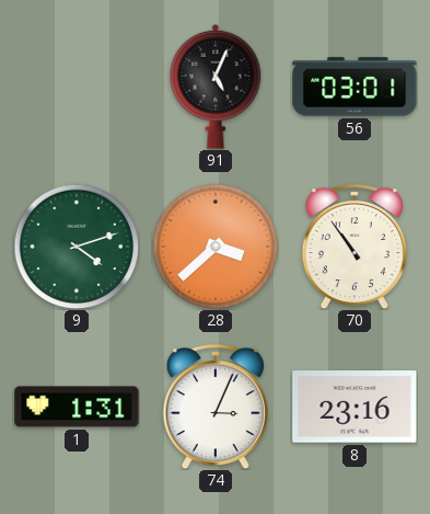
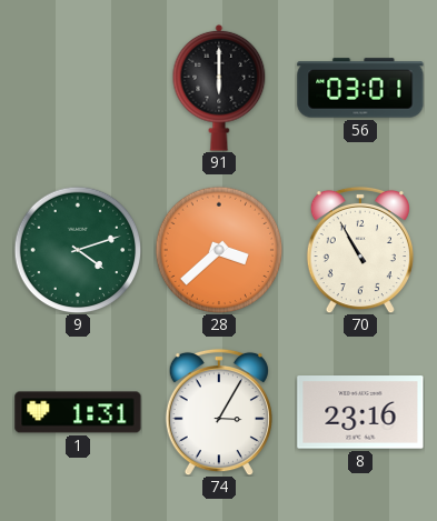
91: 5:04 -> 6:00 (219, 88)
70: 10:54 -> 10:55 (360, 250)
74: 3:04 -> 3:05 (219, 412)
